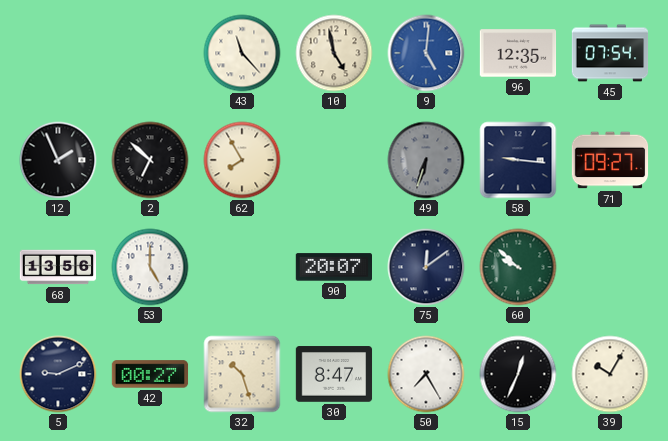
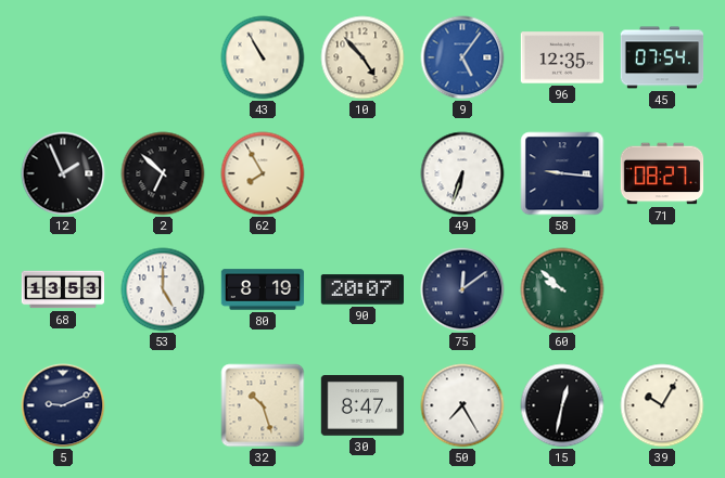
43: 11:23 -> 10:55 (263, 57)
10: 4:58 -> 4:53 (362, 57)
9: 5:01 -> 5:06 (462, 57)
49 dial: grey -> white (462, 173)
71: 09:27 -> 08:27 (662, 173)
68: 13:56 -> 13:53 (63, 289)
80: none -> 8:19 (263, 289)
42: 00:27 -> none (150, 374)
15: 12:34 -> 12:32 (562, 405)
